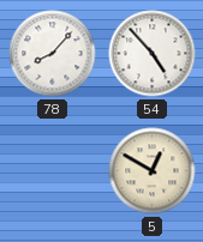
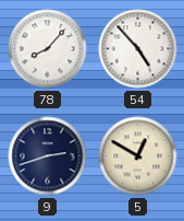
9: none -> 2:42 (48, 156)
